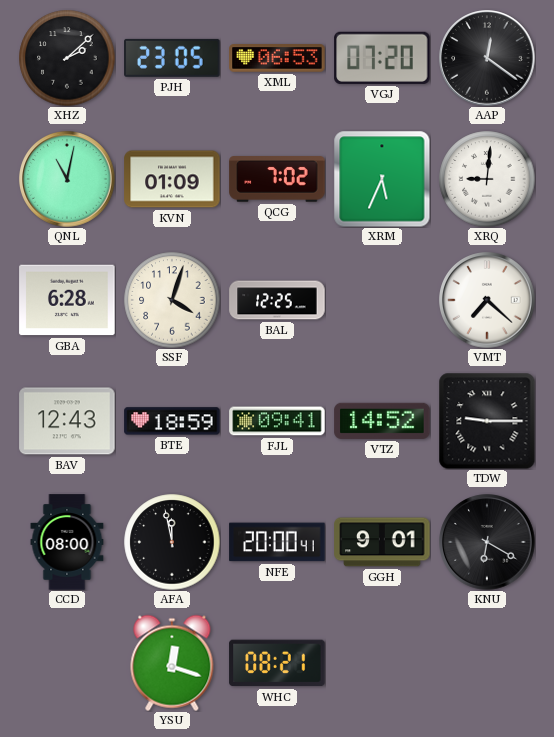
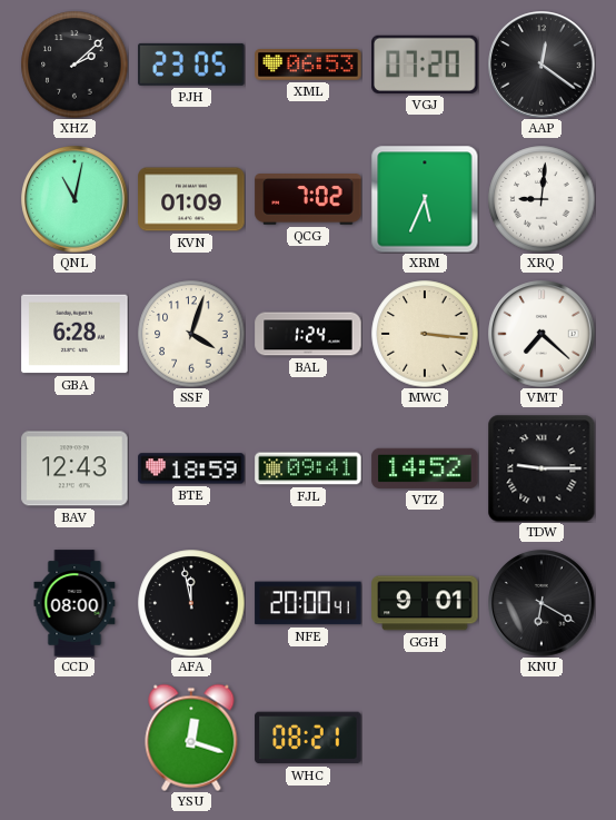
BAL: 12:25 -> 1:24 (308, 334)
MWC: none -> 3:16 (425, 334)
